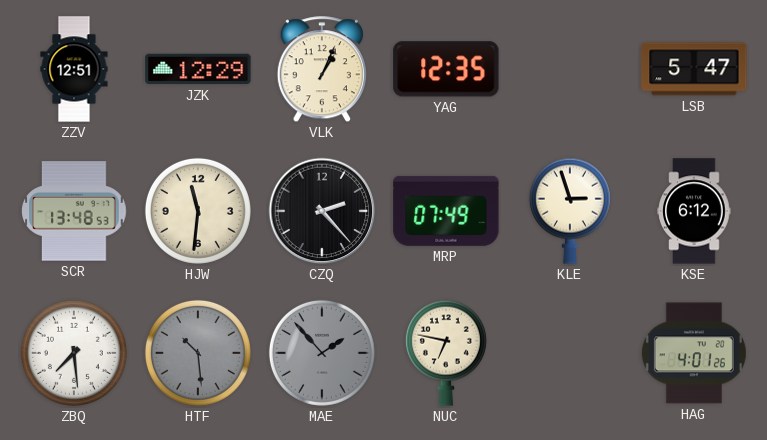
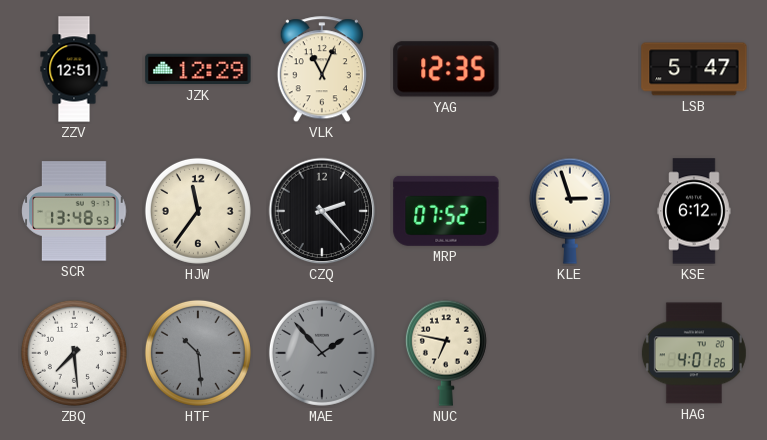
VLK: 1:04 -> 11:04 (322, 70)
HJW: 11:31 -> 11:36 (198, 211)
MRP: 07:49 -> 07:52 (446, 211)
